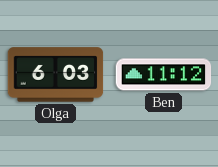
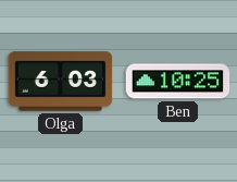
Ben: 11:12 -> 10:25 (178, 82)
